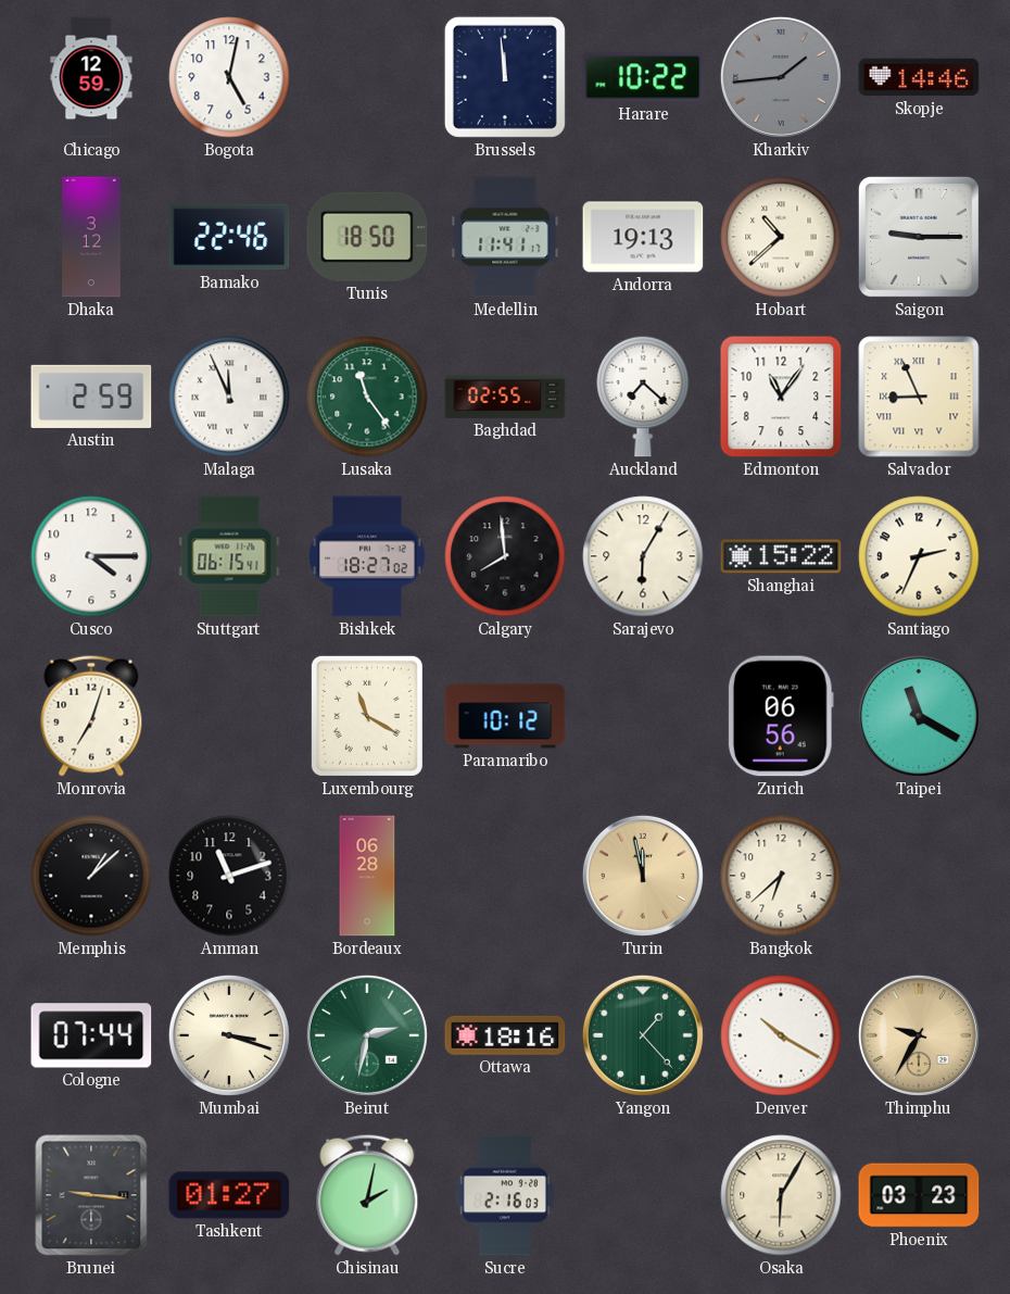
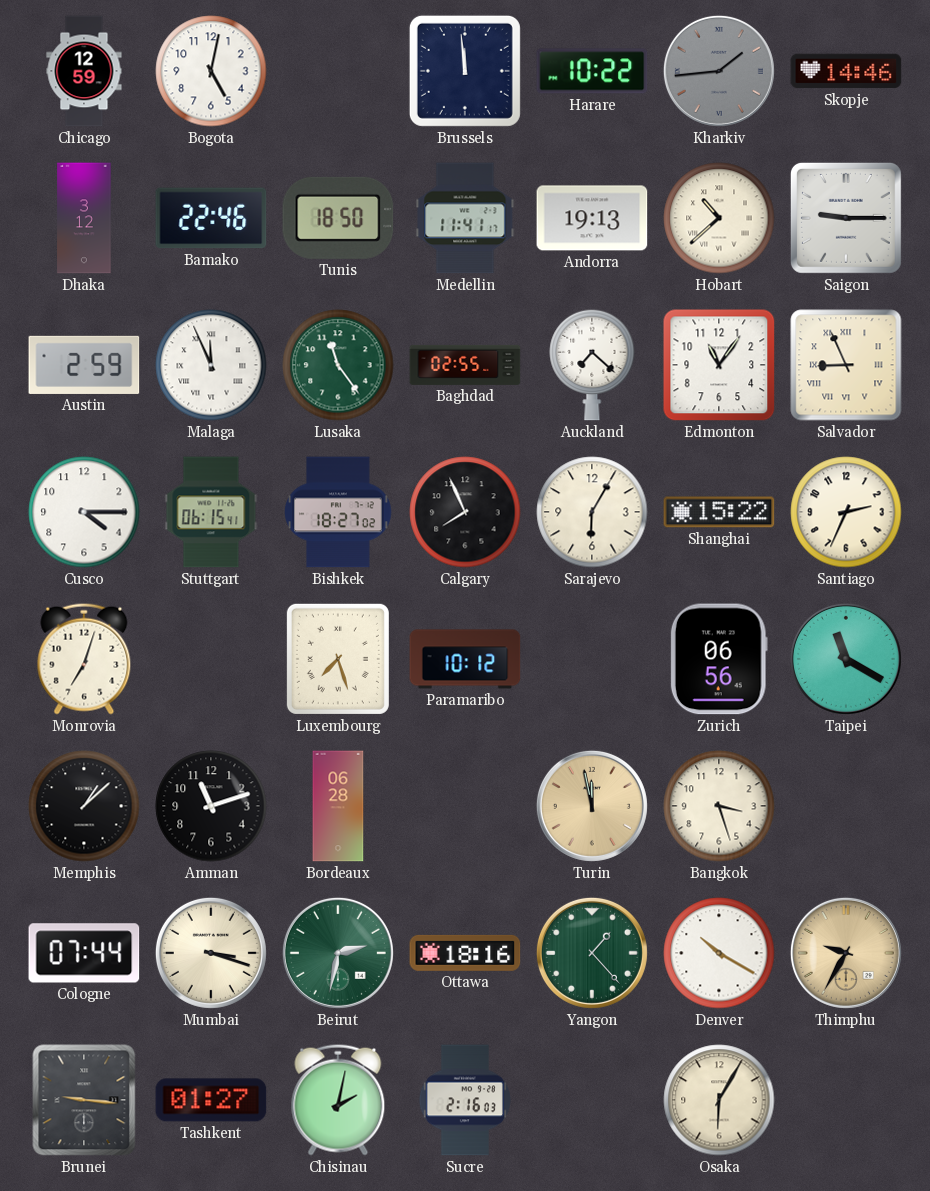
Calgary: 7:59 -> 7:56 (465, 512)
Luxembourg: 11:20 -> 7:27 (338, 659)
Bangkok: 6:38 -> 3:27 (719, 806)
Phoenix: 03:23 -> none (919, 1195)
